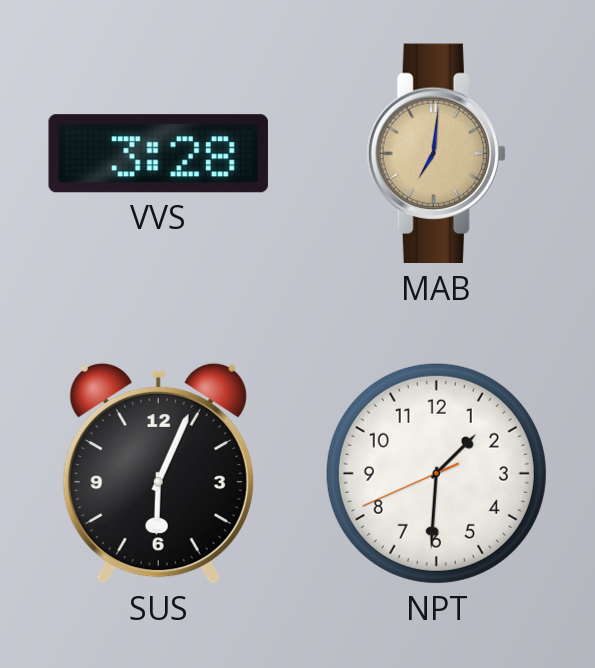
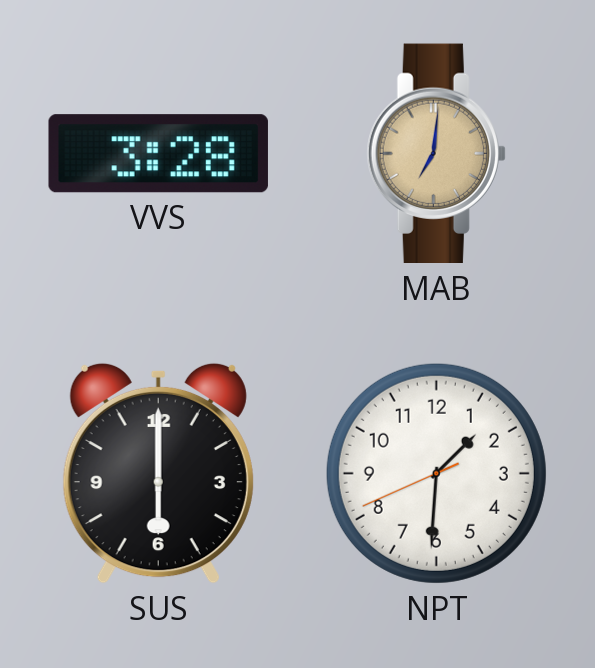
SUS: 6:04 -> 6:00 (158, 473)
